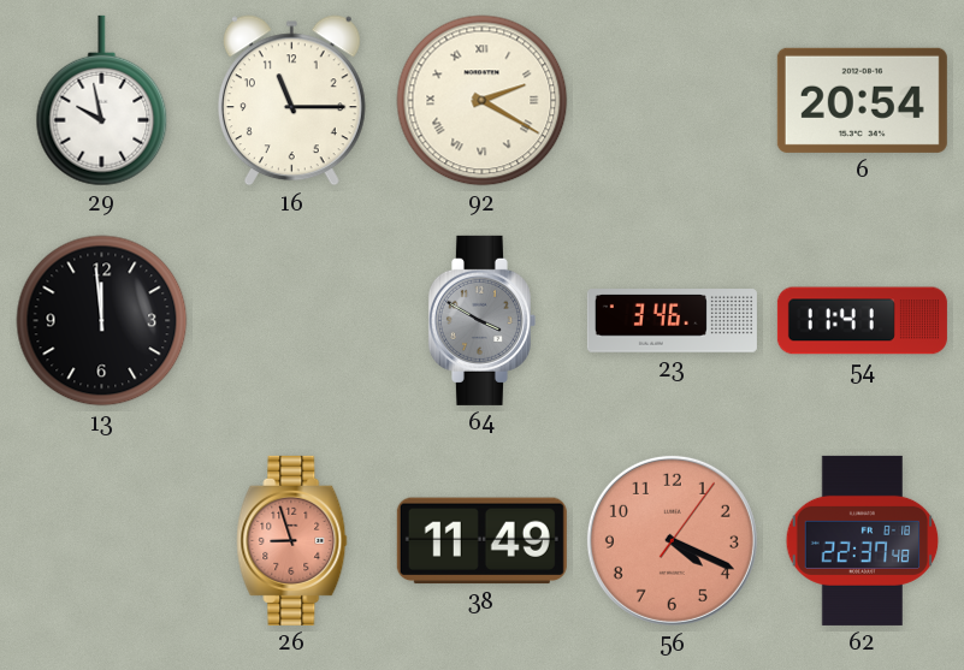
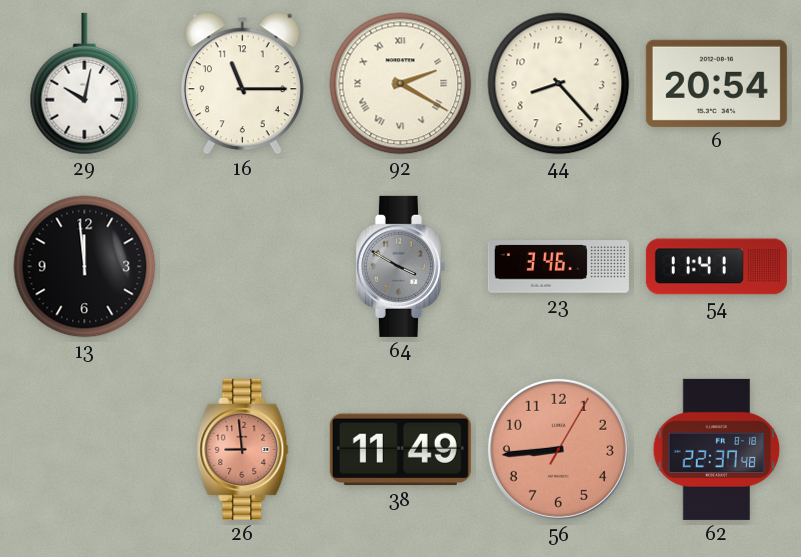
29: 9:58 -> 10:02 (85, 84)
44: none -> 8:23 (559, 84)
26: 8:57 -> 8:59 (243, 449)
56: 4:19 -> 8:44 (558, 449)
